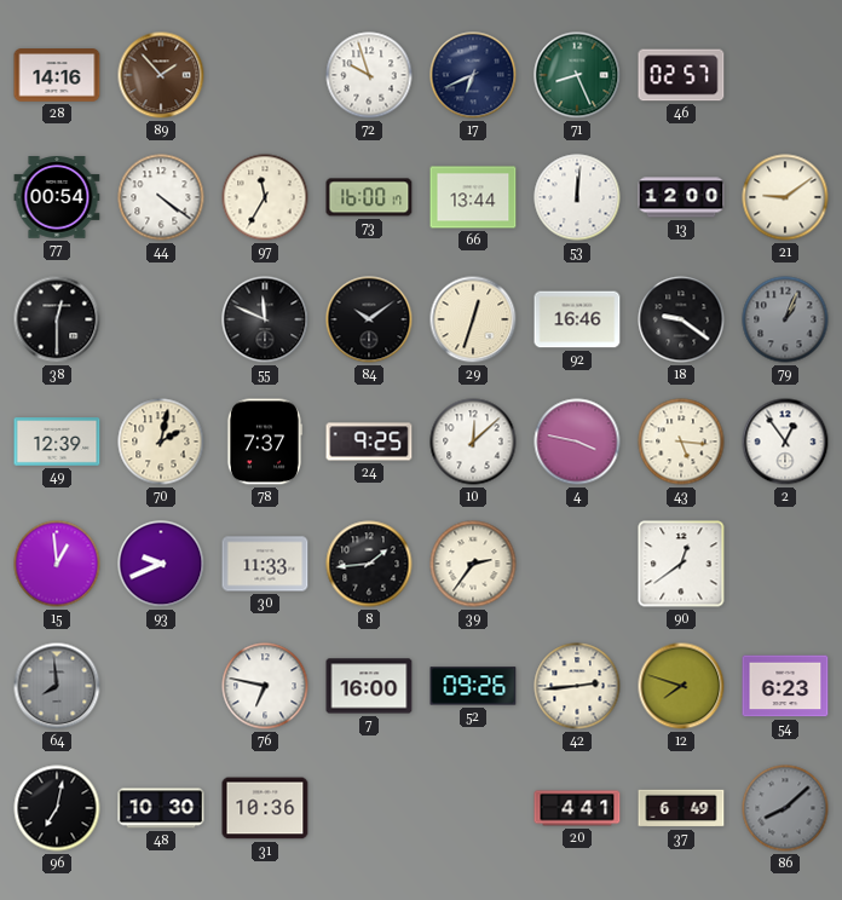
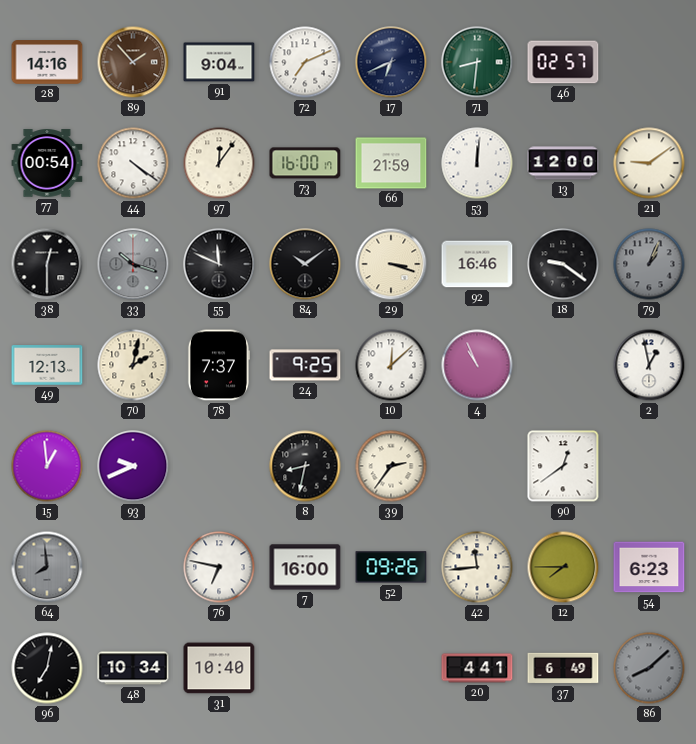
91: none -> 9:04 (219, 62)
72: 9:57 -> 7:11 (305, 62)
71: 8:26 -> 8:31 (477, 62)
97: 11:35 -> 12:06 (219, 163)
66: 13:44 -> 21:59 (391, 163)
33: none -> 10:18 (133, 264)
29: 12:33 -> 3:18 (391, 264)
49: 12:39 -> 12:13 (47, 365)
4: 3:47 -> 10:56 (477, 365)
43: 5:16 -> none (681, 442)
2: 12:54 -> 12:58 (649, 365)
30: 11:33 -> none (265, 564)
8: 1:44 -> 8:32 (305, 466)
42: 2:44 -> 11:44 (477, 567)
12: 7:48 -> 7:45 (563, 567)
48: 10:30 -> 10:34 (133, 668)
31: 10:36 -> 10:40 (219, 668)
